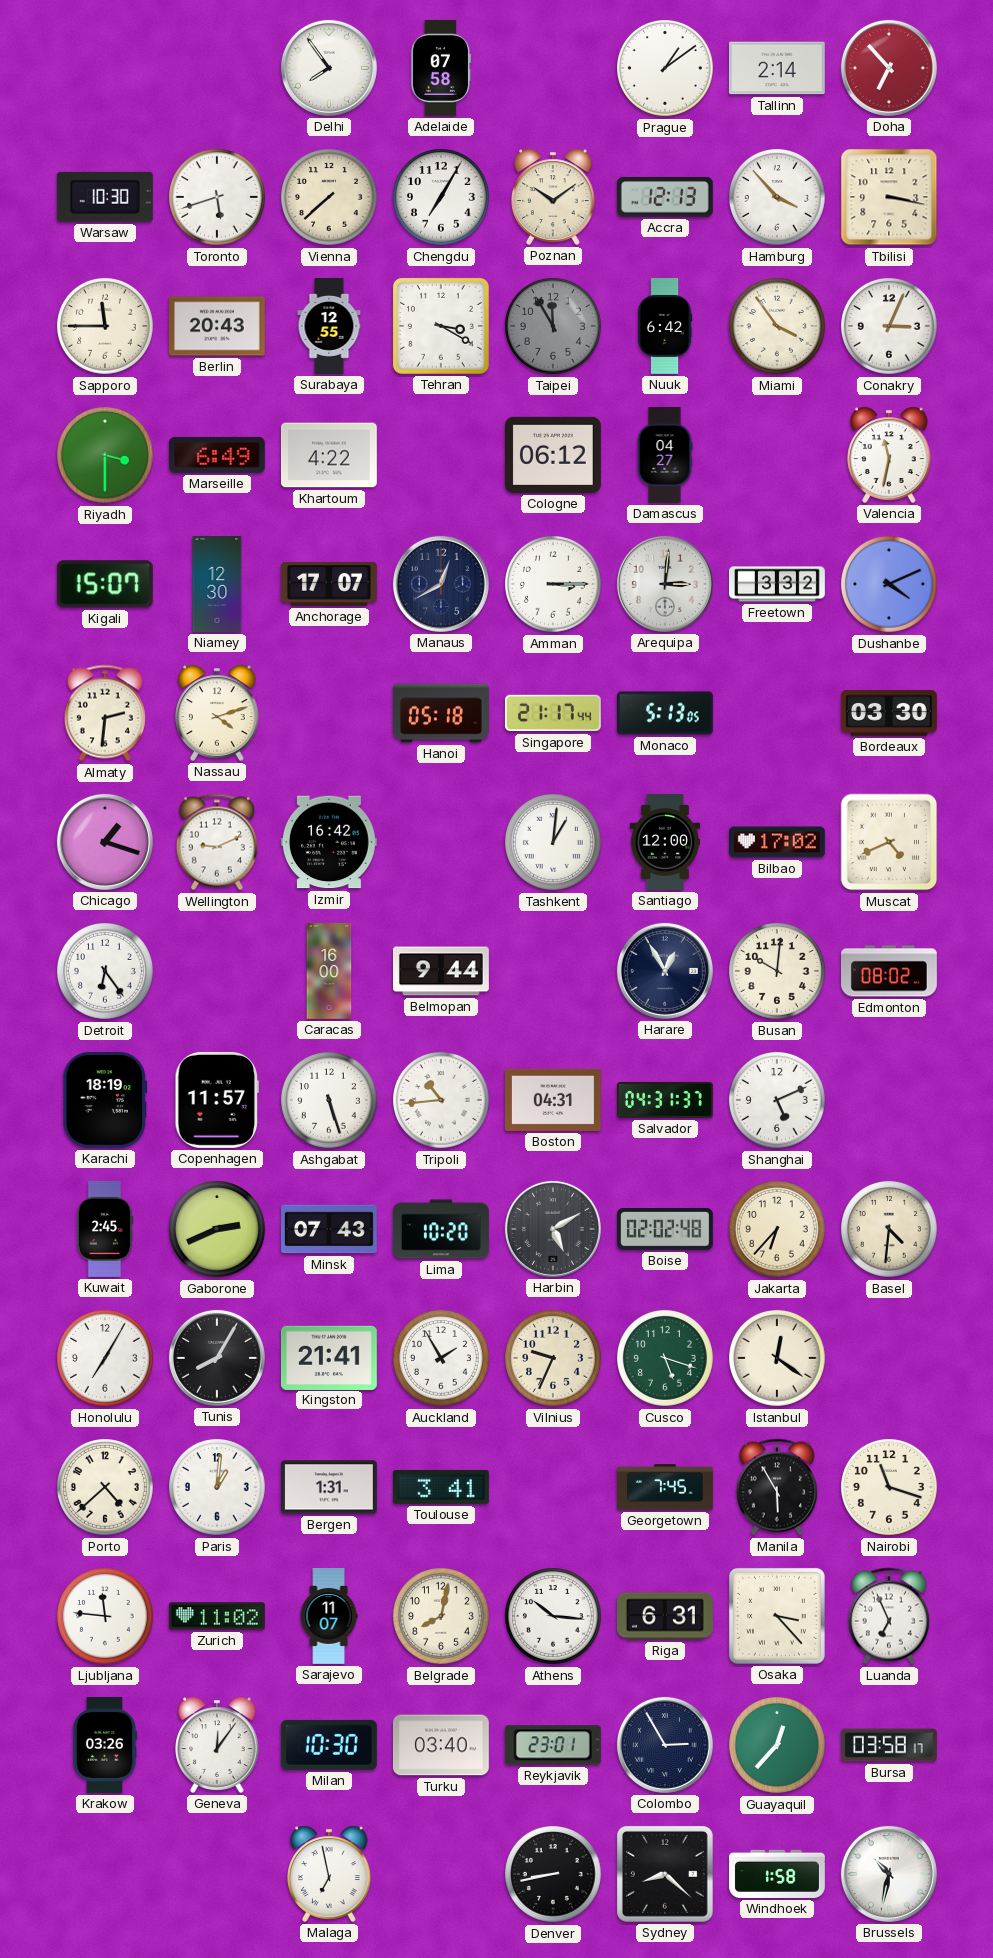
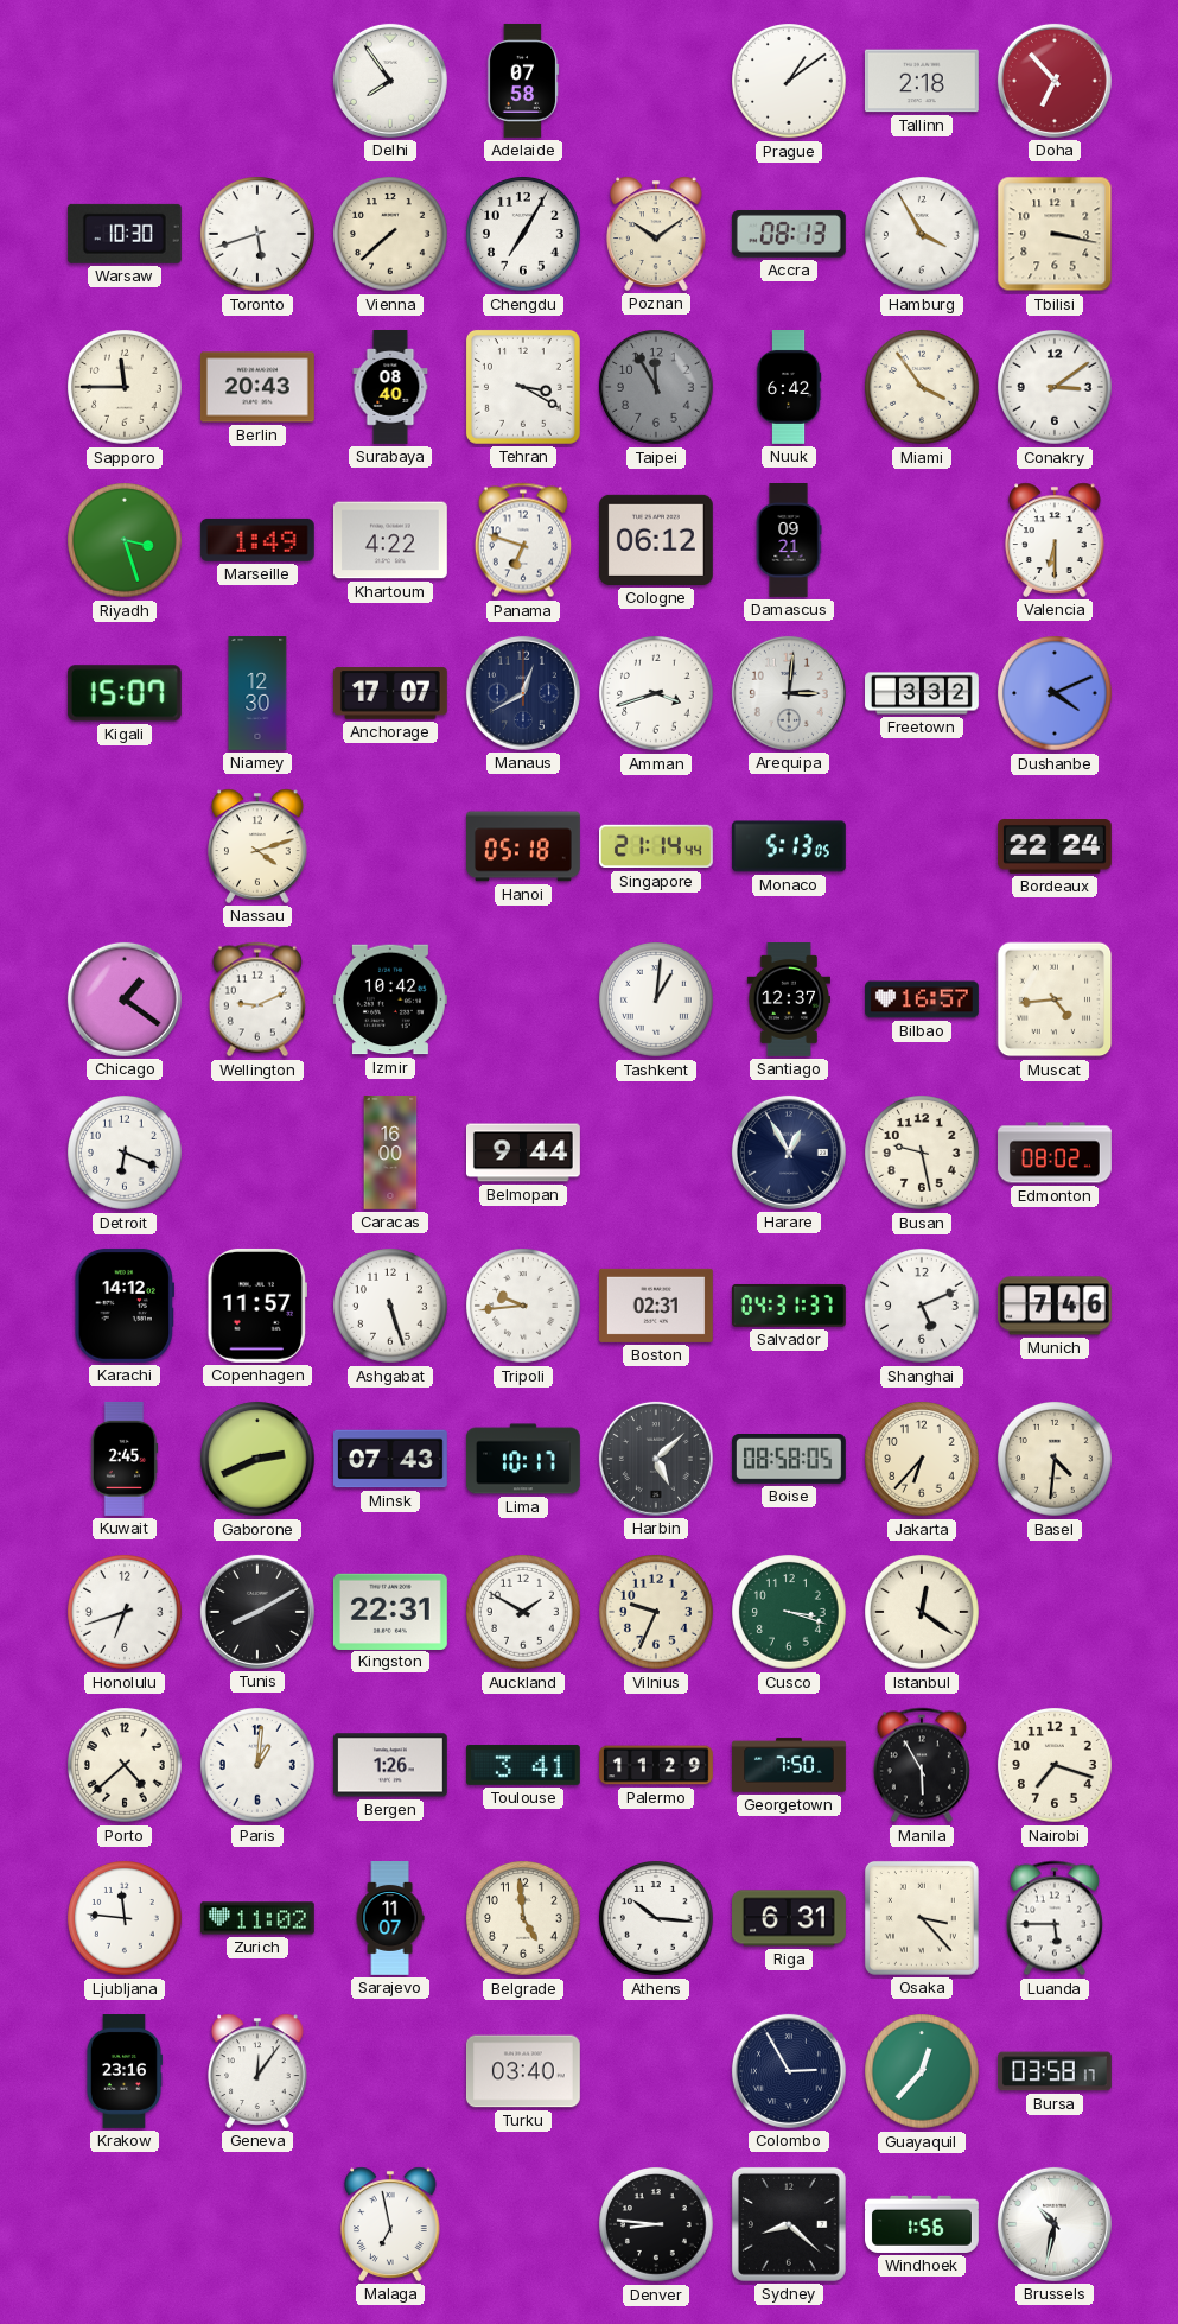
Tallinn: 2:14 -> 2:18 (922, 81)
Accra: 12:13 -> 08:13 (789, 234)
Hamburg: 3:53 -> 3:55 (923, 235)
Surabaya: 12:55 -> 08:40 (390, 388)
Conakry: 3:04 -> 3:09 (1056, 388)
Riyadh: 3:30 -> 3:27 (126, 541)
Marseille: 6:49 -> 1:49 (257, 540)
Panama: none -> 6:48 (523, 540)
Damascus: 04:27 -> 09:21 (789, 541)
Valencia: 11:32 -> 6:30 (1055, 540)
Amman: 3:15 -> 3:42 (657, 694)
Almaty: 2:31 -> none (105, 713)
Singapore: 21:17 -> 21:14 (656, 846)
Bordeaux: 03:30 -> 22:24 (1055, 847)
Chicago: 1:18 -> 1:21 (125, 999)
Izmir: 16:42 -> 10:42 (390, 999)
Santiago: 12:00 -> 12:37 (788, 1001)
Bilbao: 17:02 -> 16:57 (923, 999)
Muscat: 4:41 -> 4:44 (1055, 999)
Detroit: 6:24 -> 6:19 (126, 1154)
Busan: 10:01 -> 9:28 (923, 1154)
Karachi: 18:19 -> 14:12 (125, 1306)
Tripoli: 10:44 -> 9:44 (524, 1307)
Boston: 04:31 -> 02:31 (656, 1306)
Munich: none -> 7:46 (1055, 1306)
Lima: 10:20 -> 10:17 (523, 1459)
Harbin: 5:10 -> 5:08 (656, 1459)
Boise: 02:02 -> 08:58 (789, 1460)
Honolulu: 7:05 -> 6:42 (126, 1613)
Tunis: 8:05 -> 8:10 (257, 1612)
Kingston: 21:41 -> 22:31 (390, 1611)
Auckland: 1:55 -> 1:50 (524, 1613)
Cusco: 5:18 -> 3:18 (790, 1613)
Bergen: 1:31 -> 1:26 (390, 1765)
Palermo: none -> 11:29 (657, 1765)
Georgetown: 7:45 -> 7:50 (790, 1765)
Nairobi: 11:18 -> 7:18 (1056, 1766)
Belgrade: 8:02 -> 4:59 (524, 1919)
Luanda: 6:56 -> 5:45 (1055, 1918)
Krakow: 03:26 -> 23:16 (123, 2072)
Milan: 10:30 -> none (329, 1745)
Reykjavik: 23:01 -> none (553, 1745)
Denver: 8:43 -> 8:46 (657, 2225)
Windhoek: 1:58 -> 1:56 (923, 2224)
